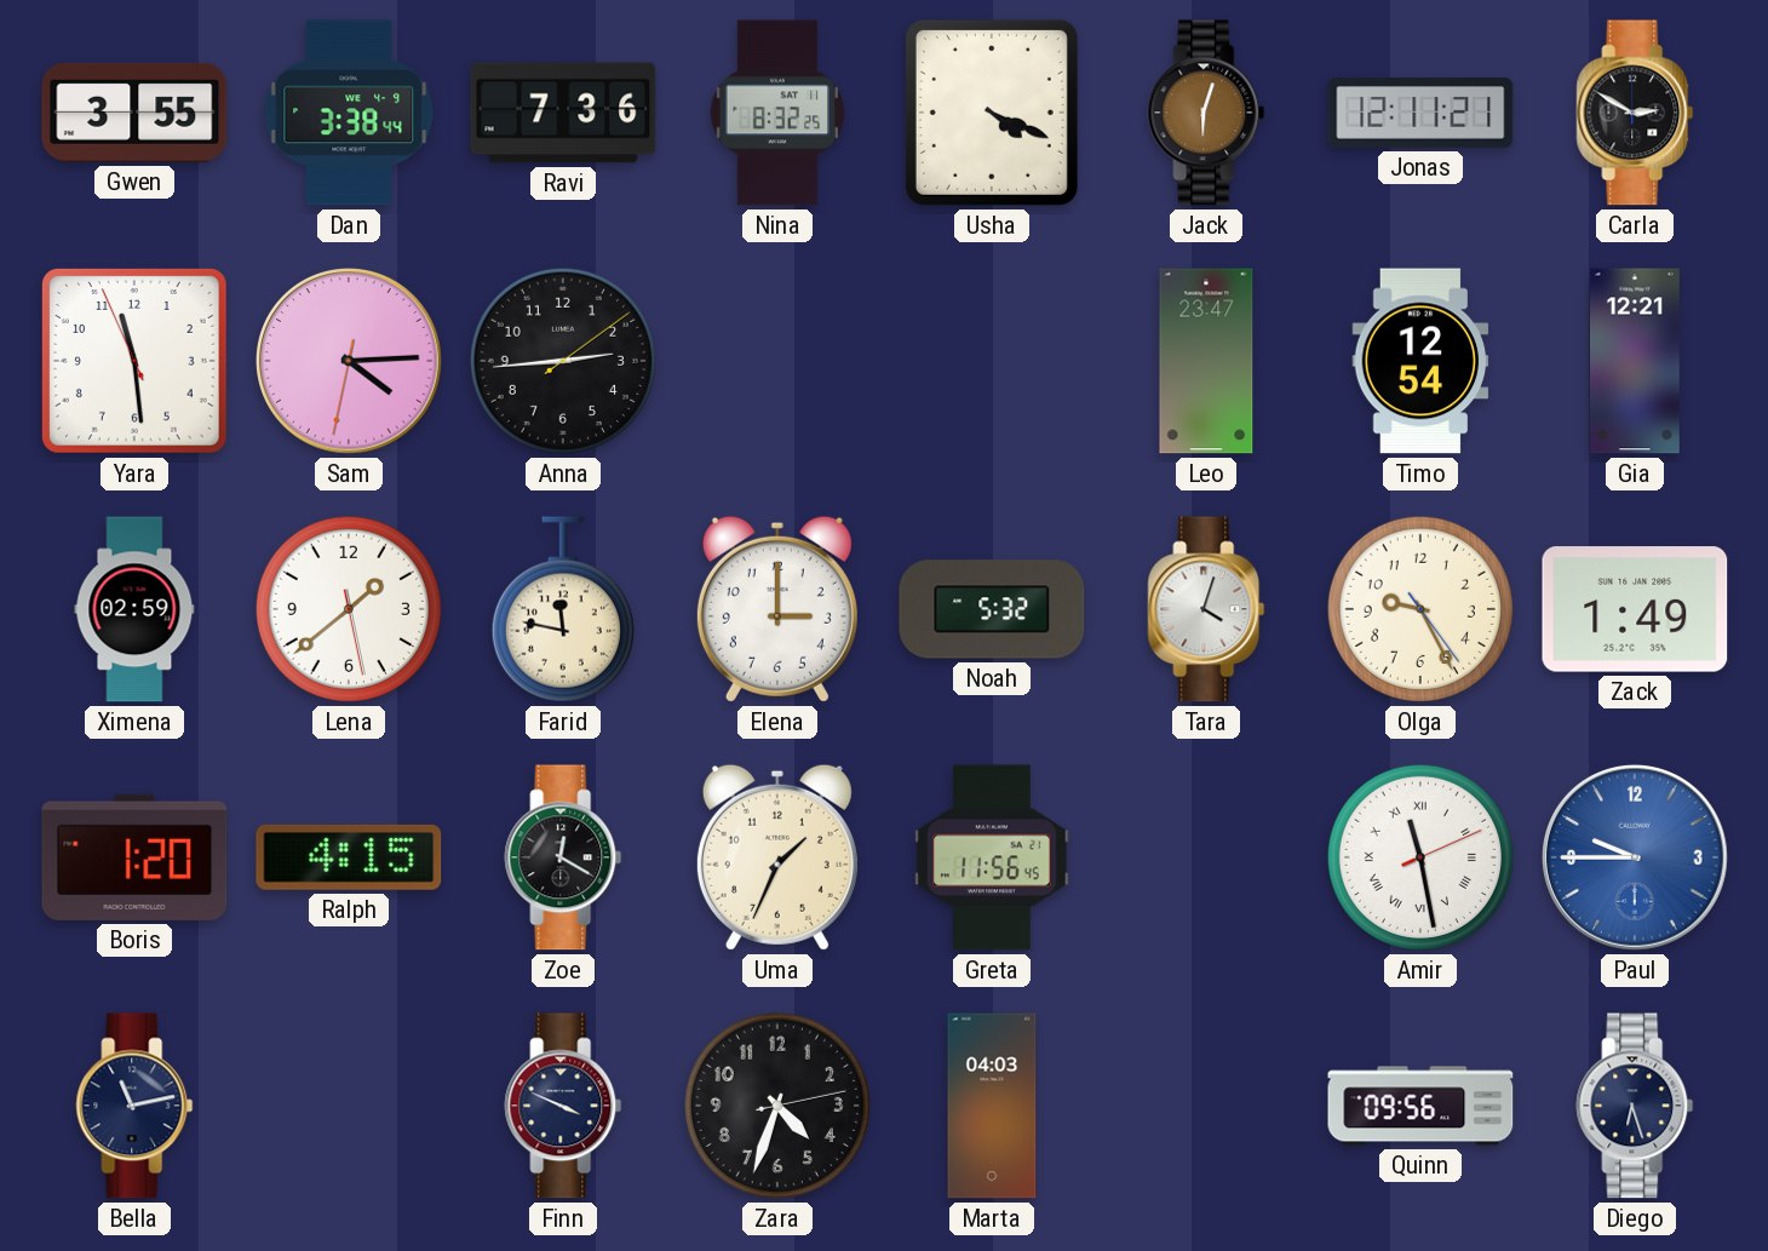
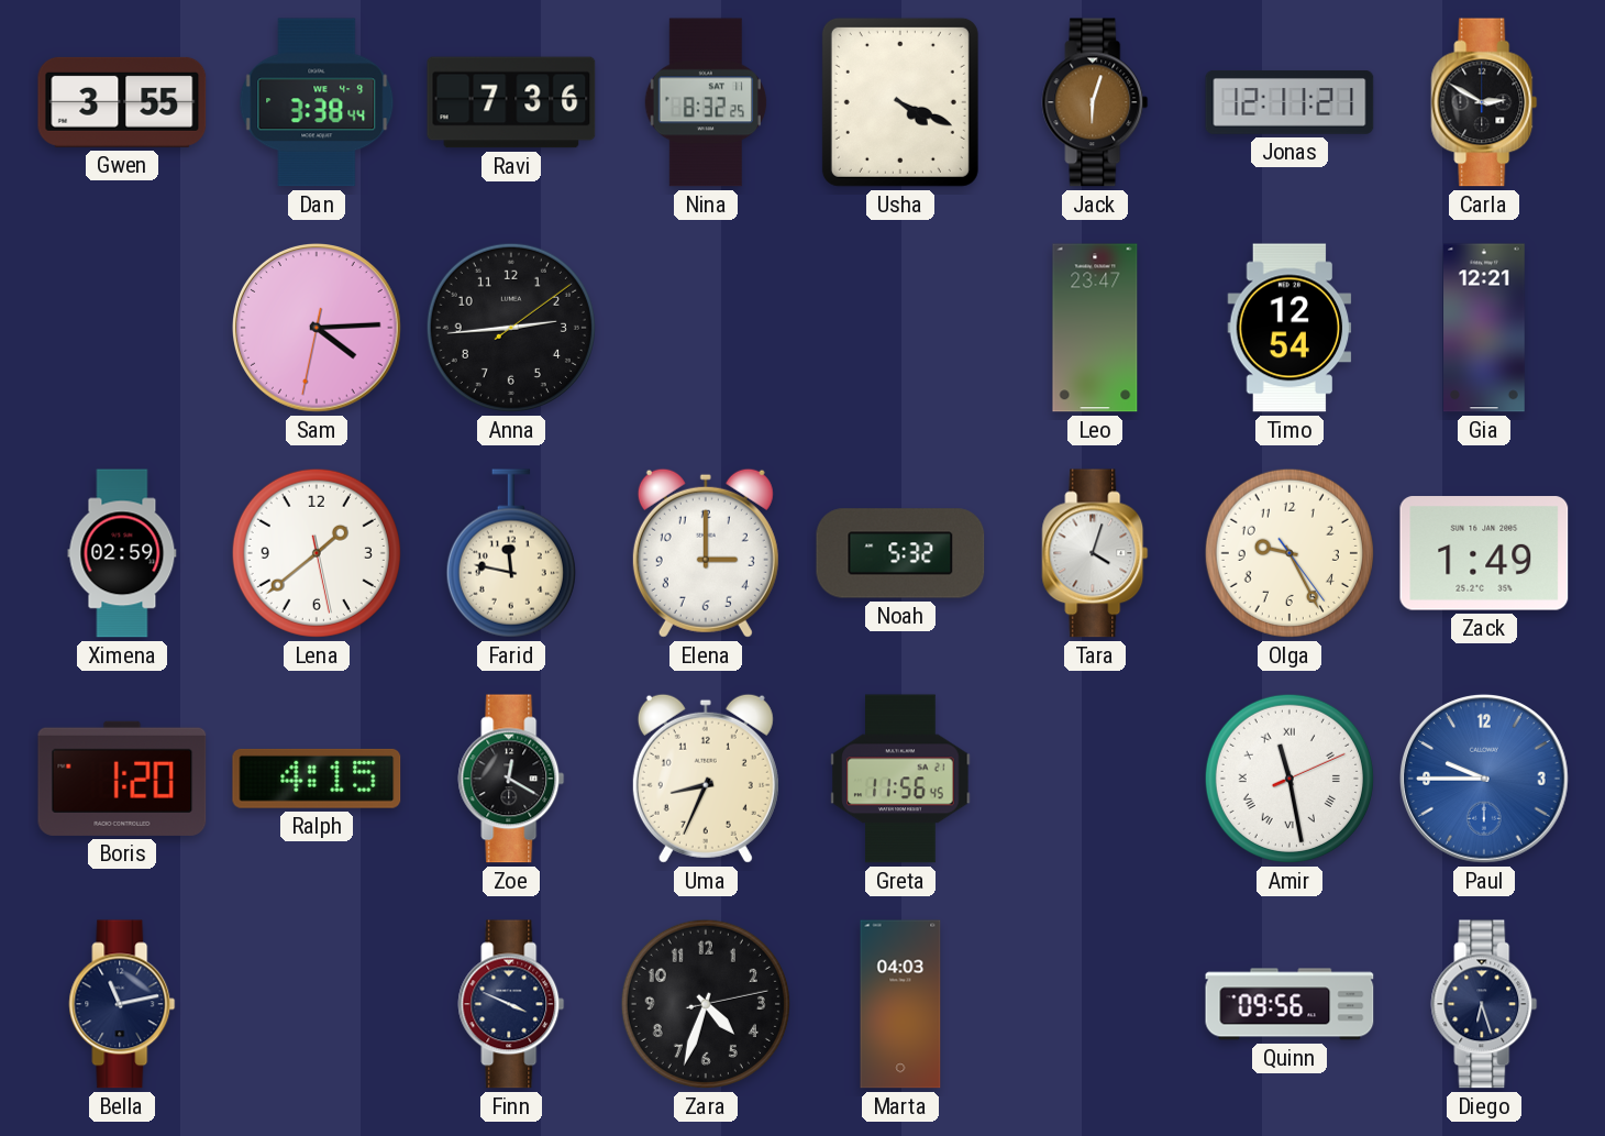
Yara: 11:28 -> none (134, 361)
Uma: 1:34 -> 8:34 (706, 779)
